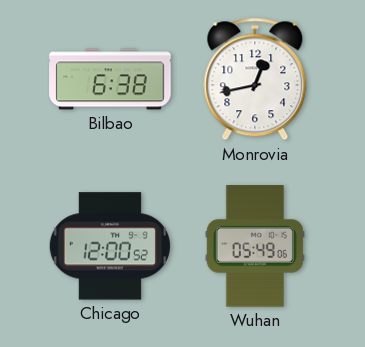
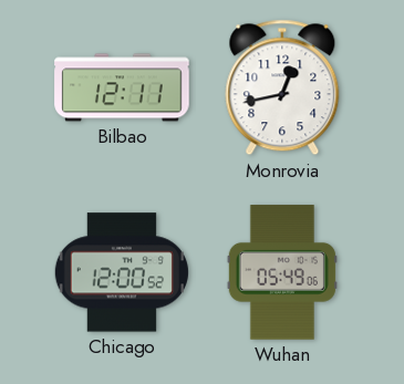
Bilbao: 6:38 -> 12:11 (122, 87)
